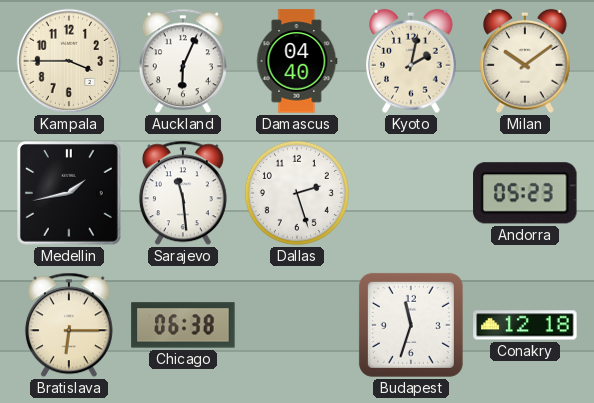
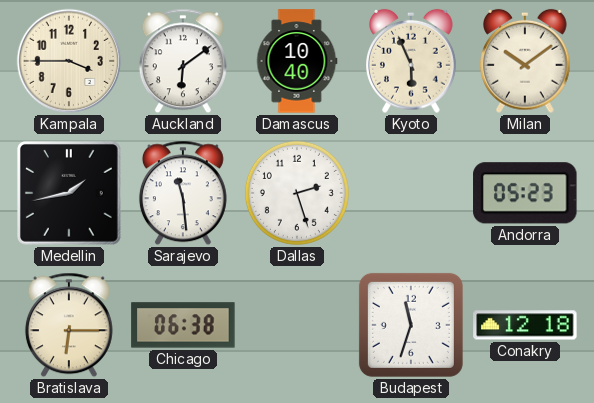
Auckland: 6:04 -> 6:09 (183, 61)
Damascus: 04:40 -> 10:40 (297, 61)
Kyoto: 2:02 -> 5:56 (411, 61)
